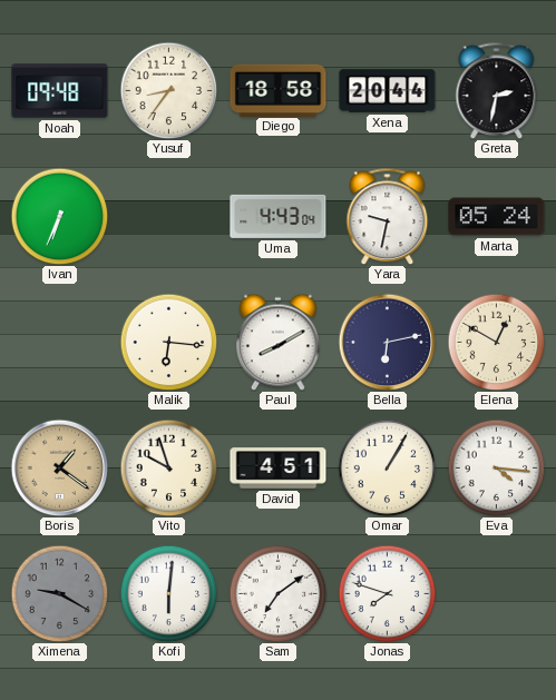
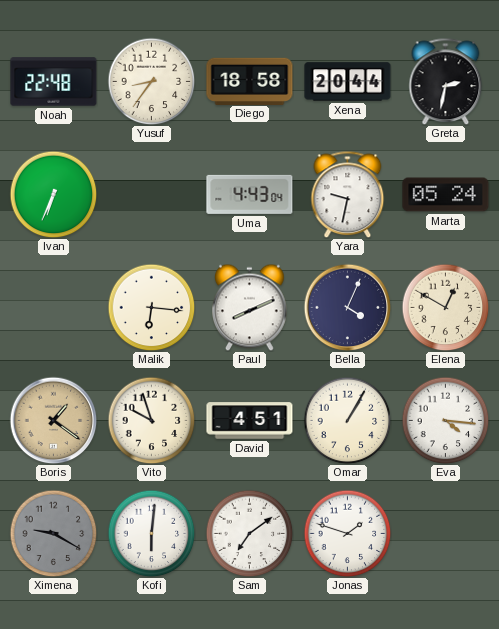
Noah: 09:48 -> 22:48 (54, 82)
Paul: 8:10 -> 8:11 (250, 307)
Bella: 6:13 -> 4:04 (347, 307)
Jonas: 7:48 -> 1:48 (347, 533)
